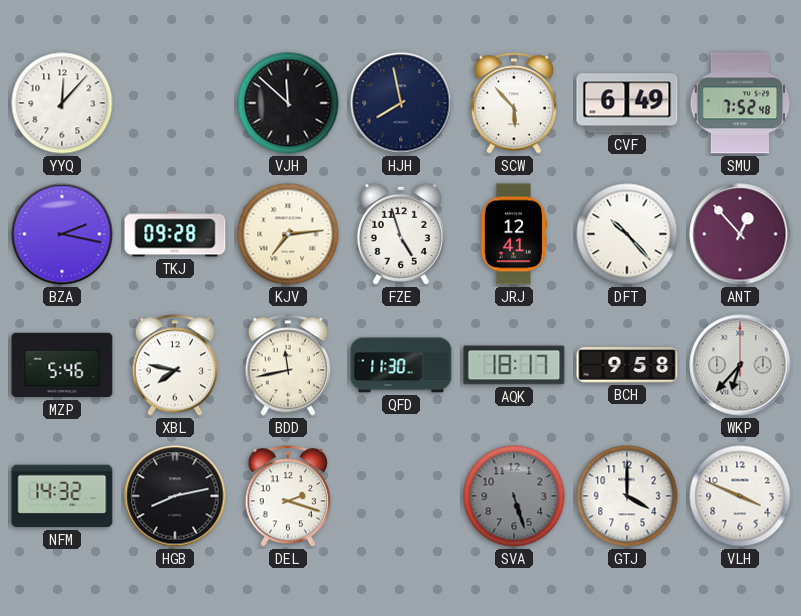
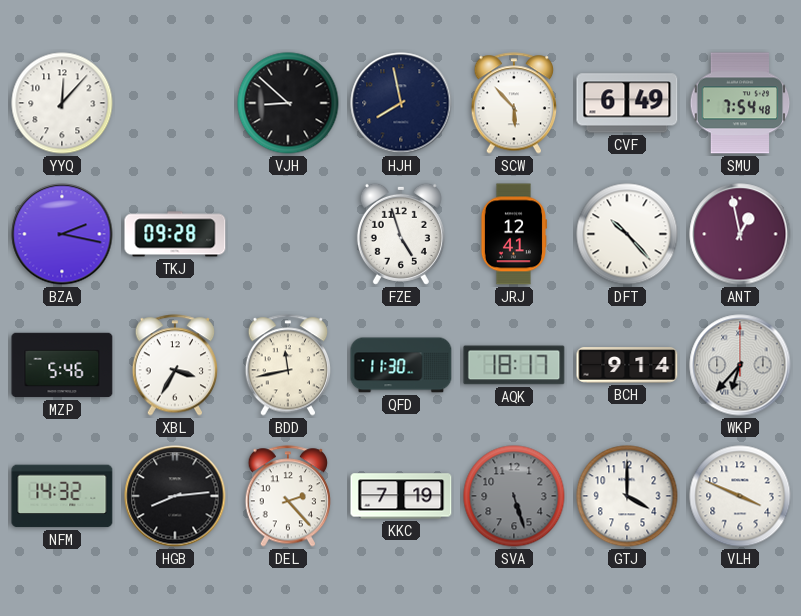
VJH: 11:52 -> 8:52 (288, 103)
SMU: 7:52 -> 7:54 (740, 103)
KJV: 7:14 -> none (288, 234)
ANT: 12:53 -> 12:58 (740, 234)
XBL: 7:47 -> 3:35 (175, 365)
BCH: 9:58 -> 9:14 (627, 365)
HGB: 8:13 -> 8:14 (175, 496)
DEL: 2:18 -> 2:23 (288, 496)
KKC: none -> 7:19 (401, 496)
